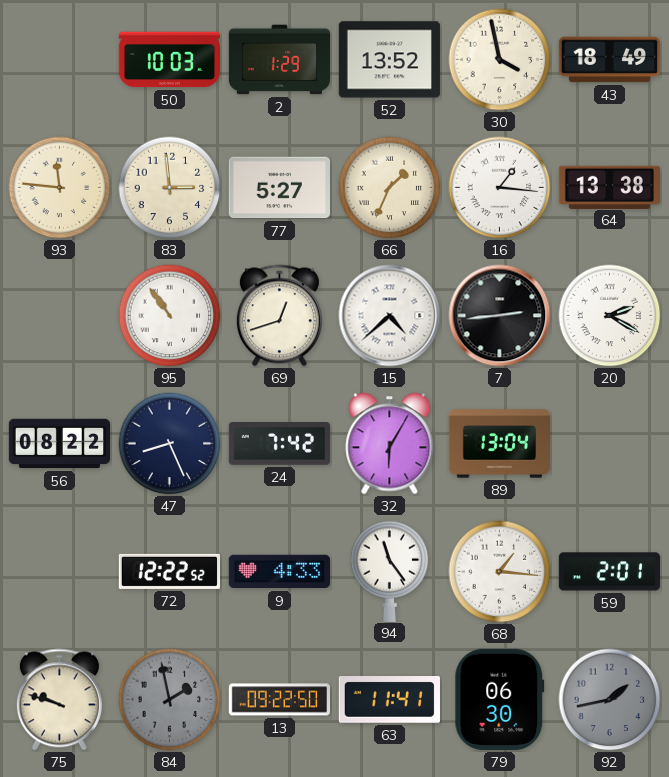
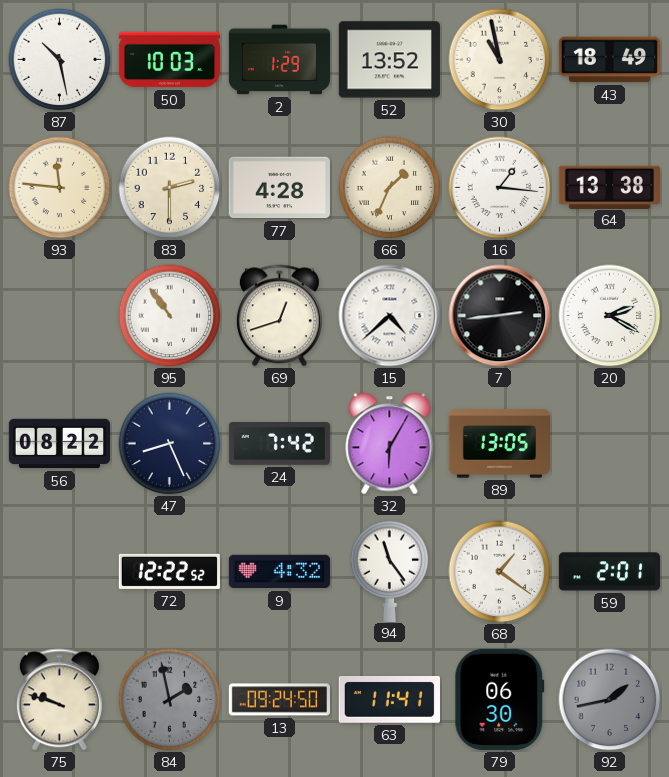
87: none -> 10:28 (60, 60)
30: 3:58 -> 10:58 (500, 60)
83: 2:59 -> 2:30 (170, 188)
77: 5:27 -> 4:28 (279, 188)
89: 13:04 -> 13:05 (499, 444)
9: 4:33 -> 4:32 (279, 572)
68: 1:16 -> 1:21 (500, 572)
13: 09:22 -> 09:24 (279, 700)
